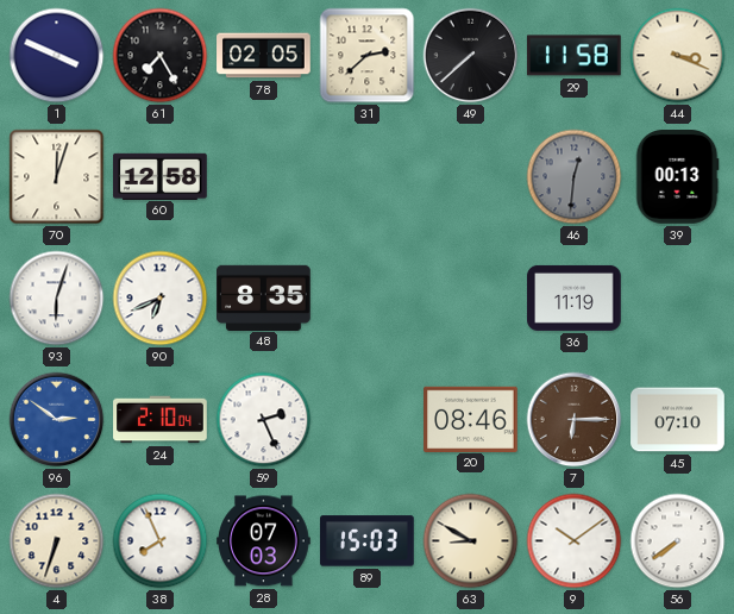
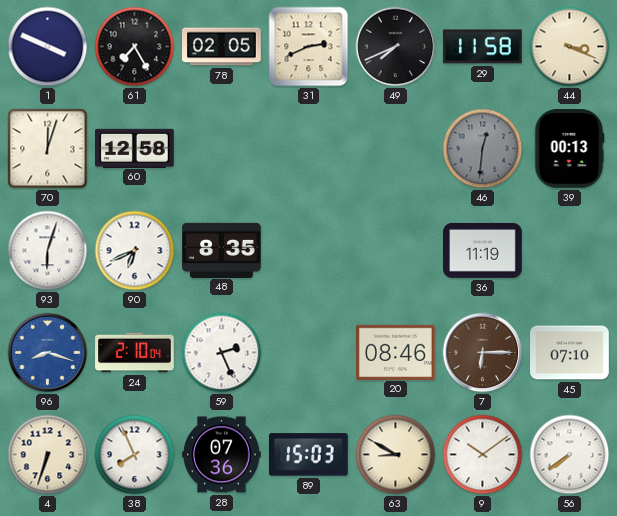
31: 2:38 -> 2:41 (309, 47)
49: 7:38 -> 7:41 (396, 47)
96: 2:51 -> 8:18 (48, 353)
28: 07:03 -> 07:36 (222, 455)
